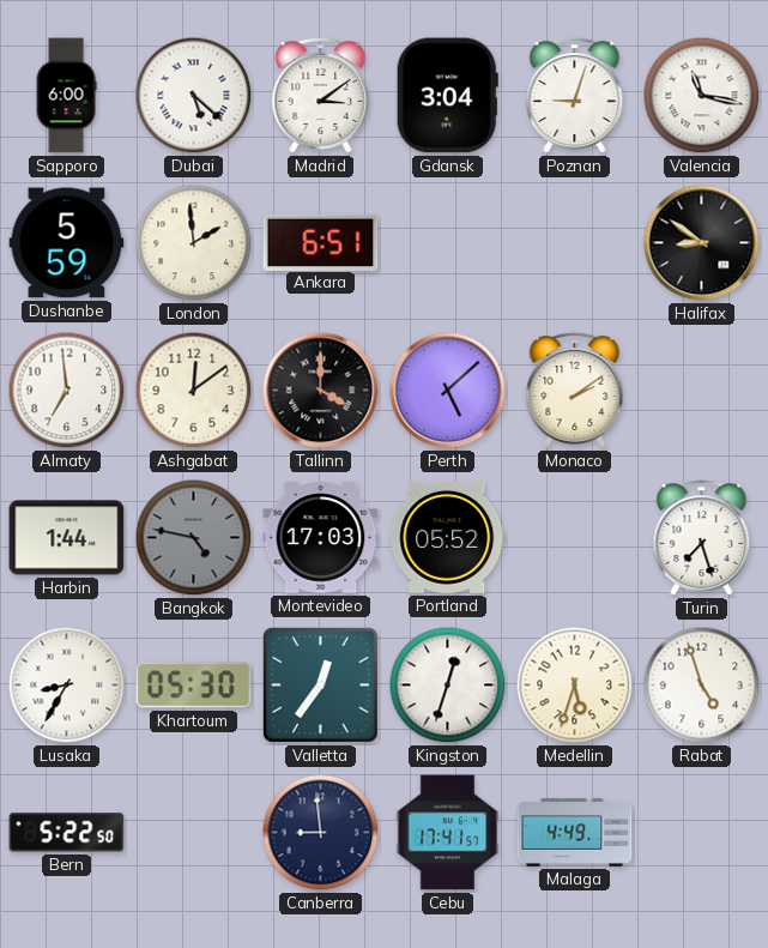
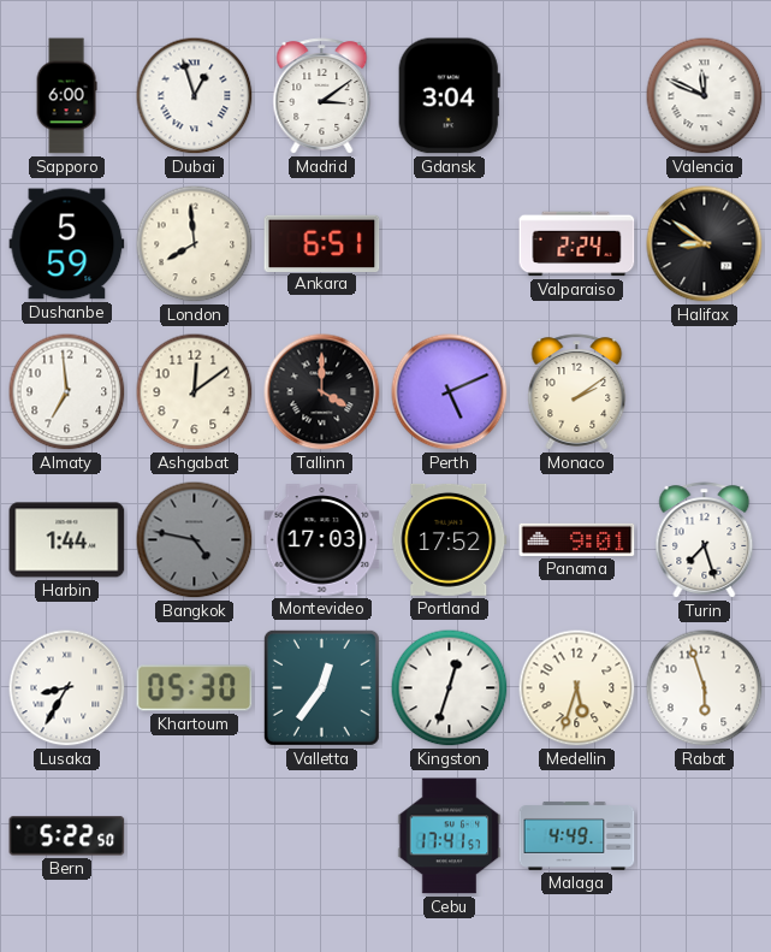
Dubai: 5:22 -> 12:57 (195, 96)
Poznan: 9:03 -> none (575, 96)
Valencia: 11:17 -> 11:49 (705, 96)
London: 1:59 -> 7:59 (195, 244)
Valparaiso: none -> 2:24 (577, 244)
Perth: 5:08 -> 5:11 (450, 392)
Portland: 05:52 -> 17:52 (450, 539)
Panama: none -> 9:01 (577, 539)
Rabat: 4:57 -> 5:57 (705, 688)
Canberra: 8:59 -> none (321, 833)
